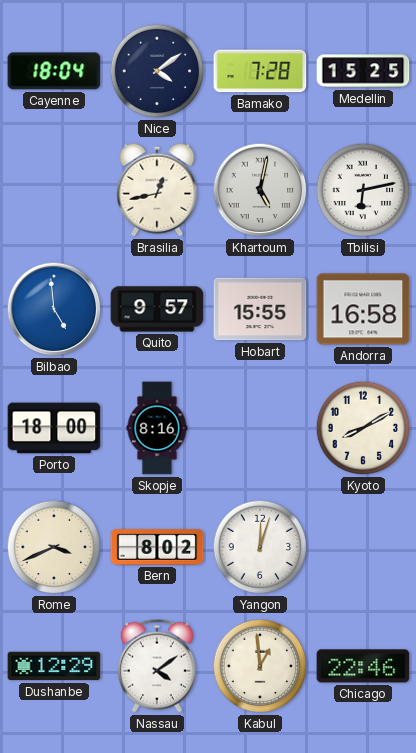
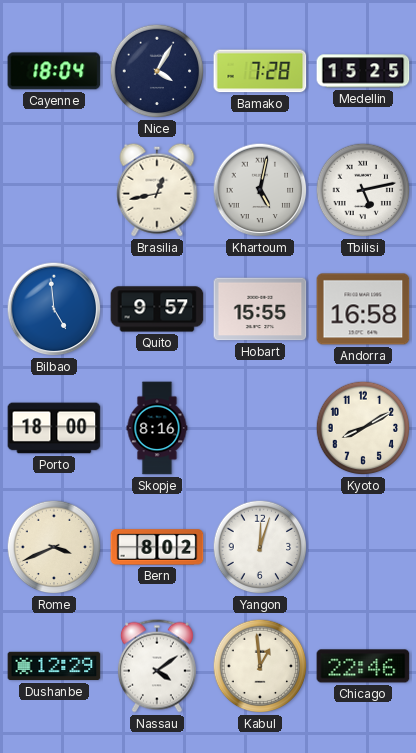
Nice: 4:09 -> 4:05 (157, 71)
Tbilisi: 6:13 -> 5:13 (363, 190)
